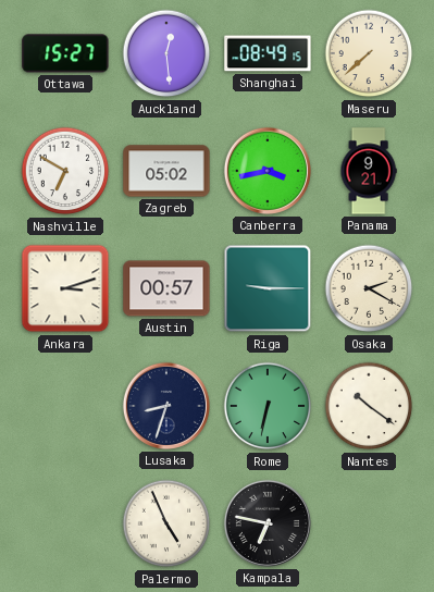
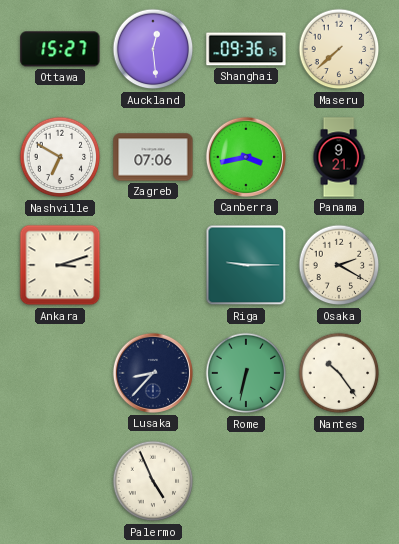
Shanghai: 08:49 -> 09:36 (246, 49)
Zagreb: 05:02 -> 07:06 (153, 157)
Austin: 00:57 -> none (166, 288)
Lusaka: 8:33 -> 8:37 (153, 373)
Nantes: 10:21 -> 10:24 (339, 373)
Kampala: 6:47 -> none (268, 523)
